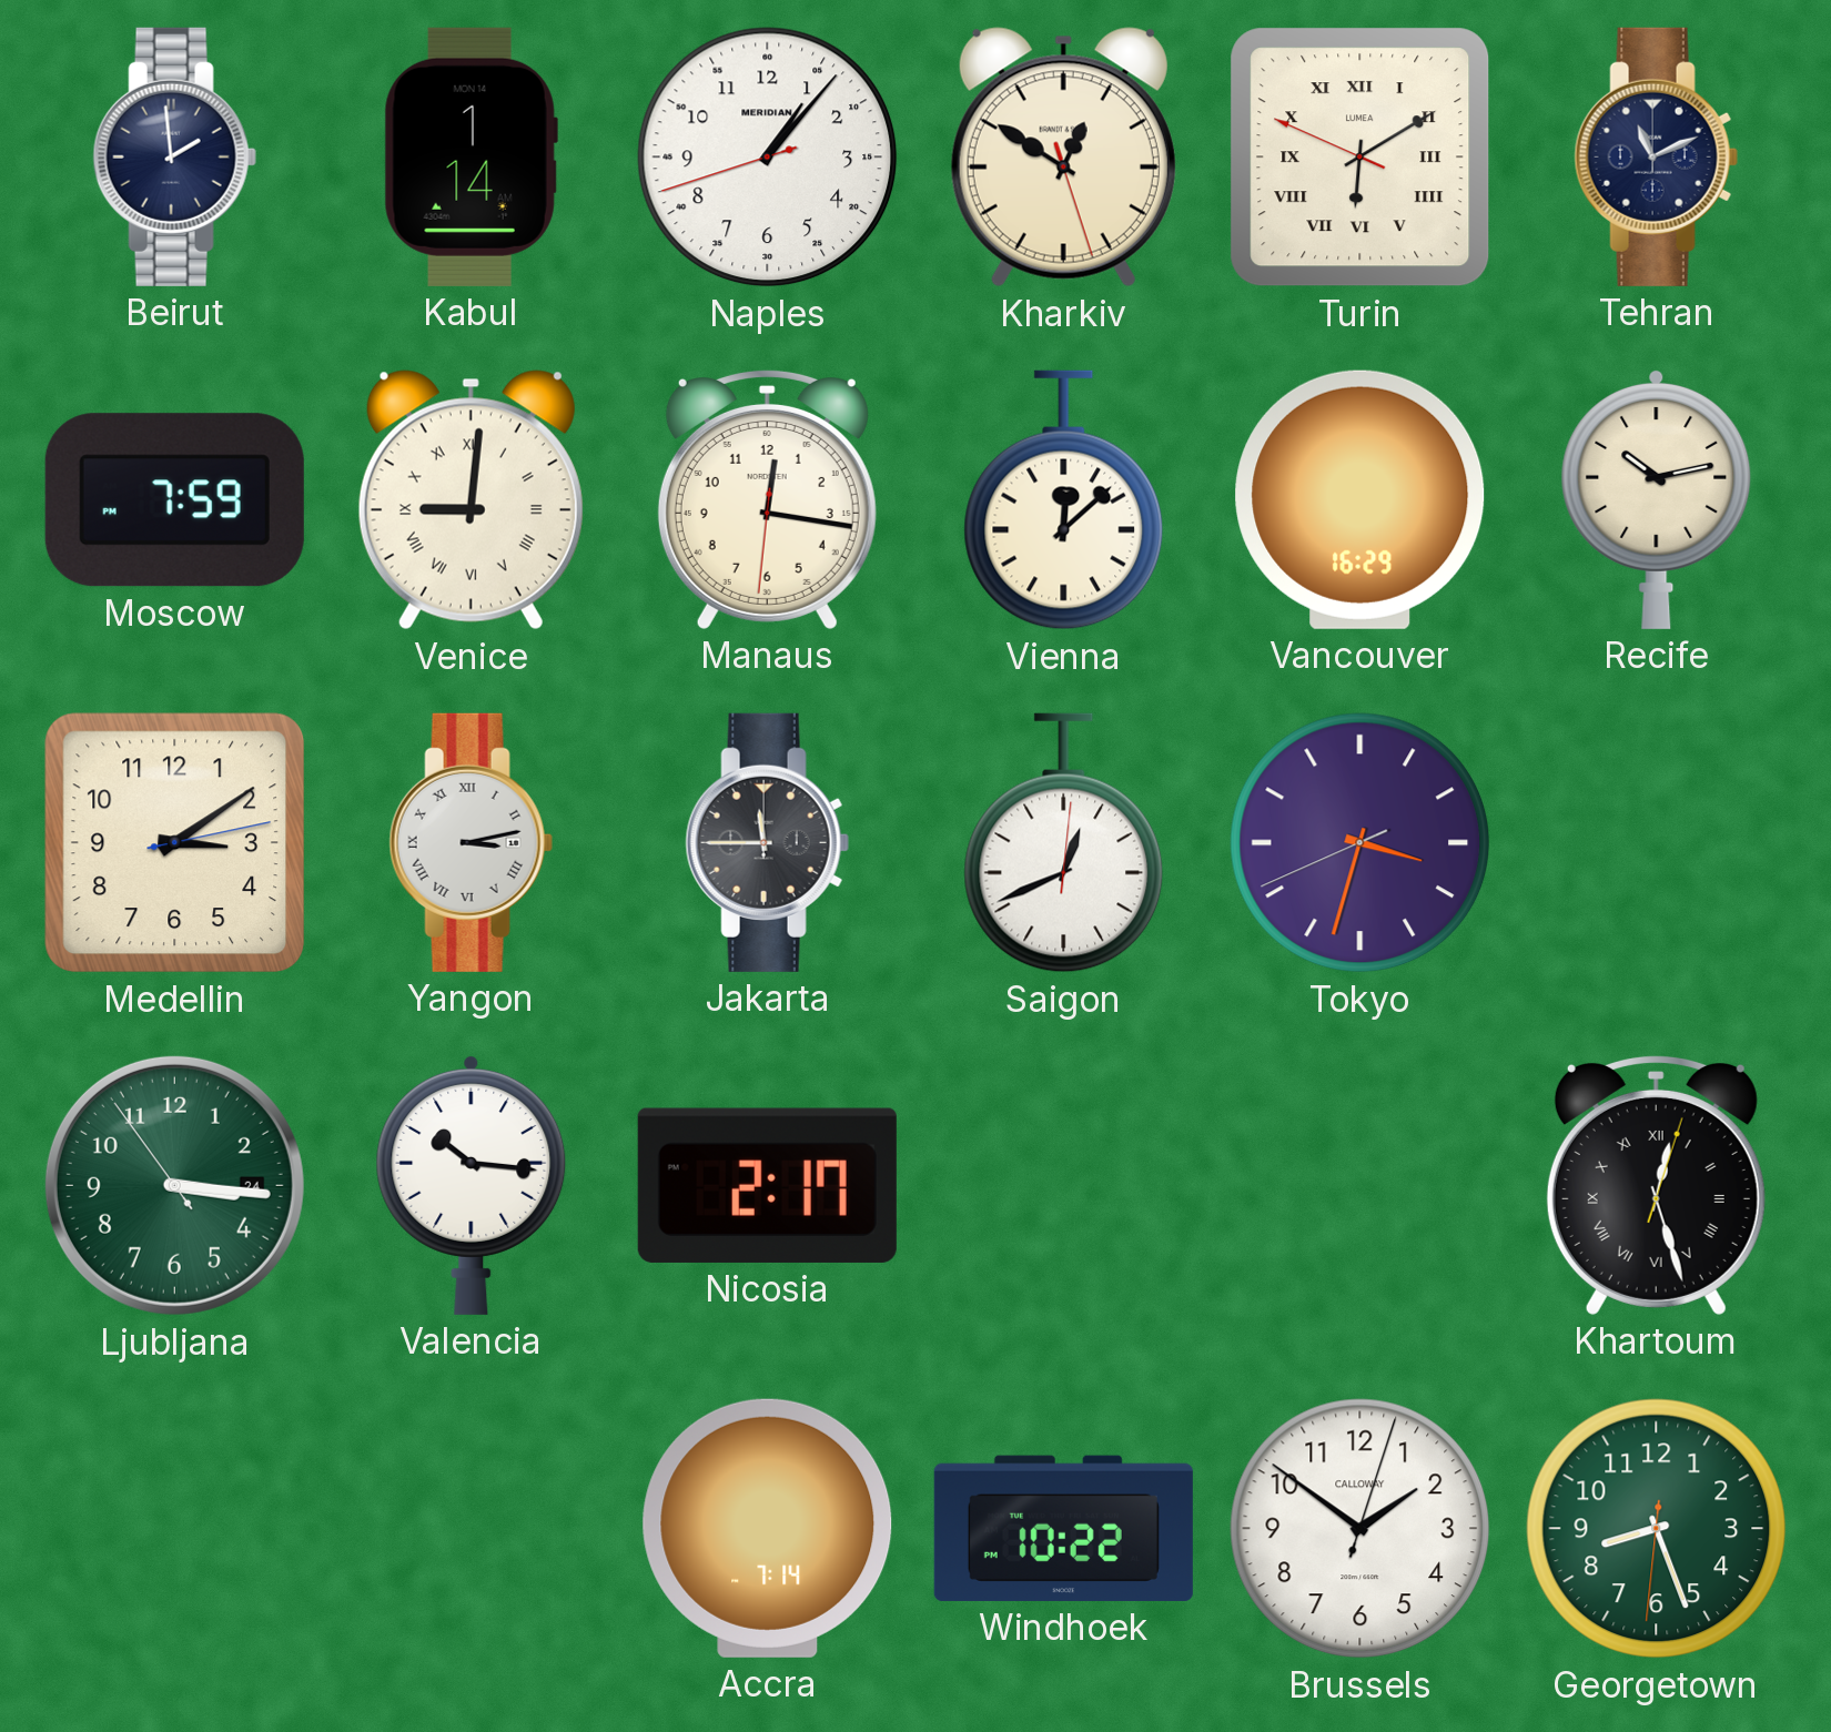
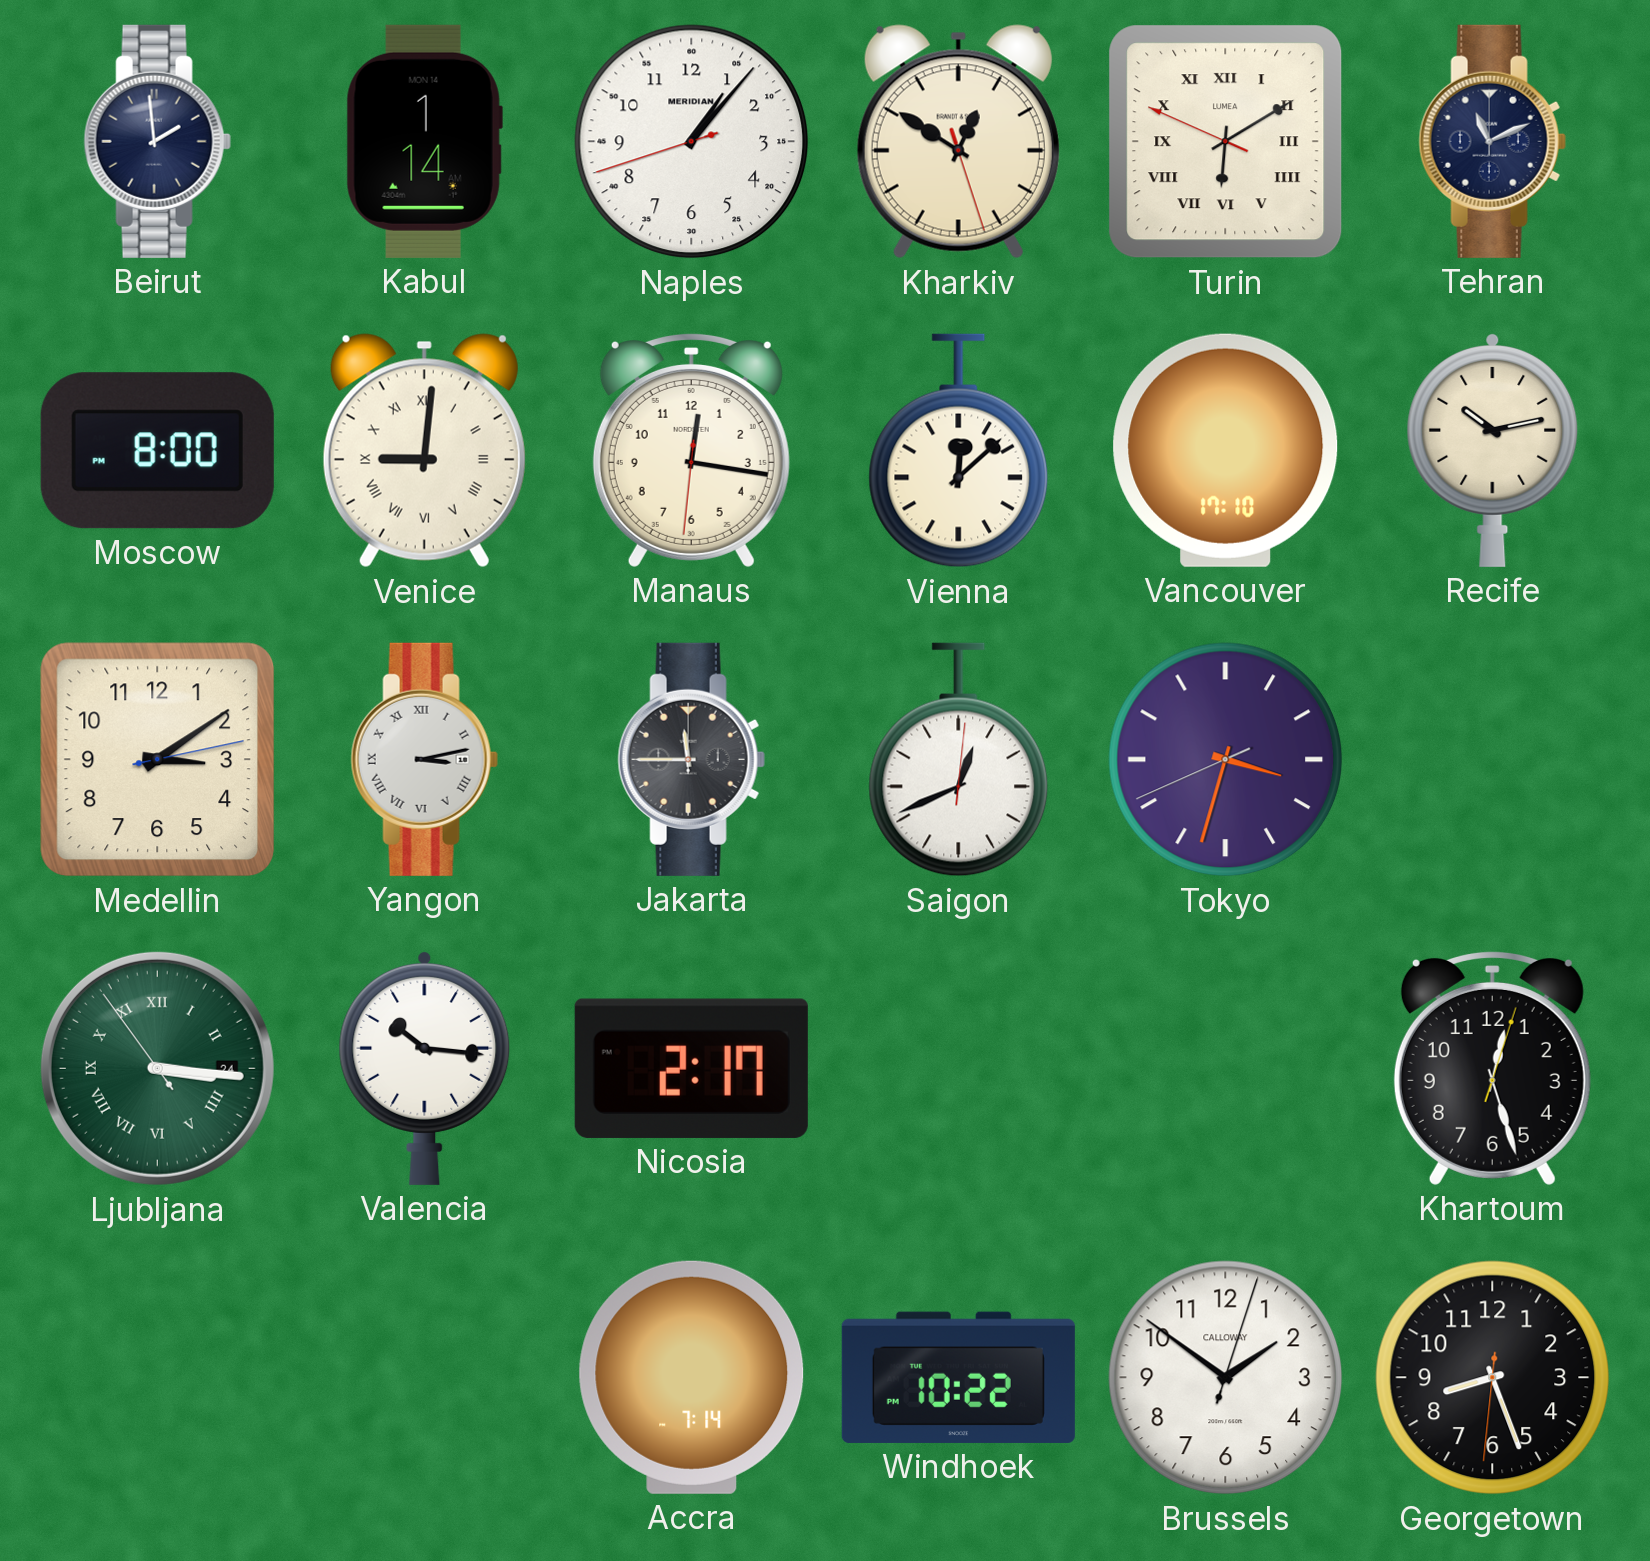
Moscow: 7:59 -> 8:00 (157, 451)
Vancouver: 16:29 -> 17:10 (1226, 450)
Ljubljana numerals: Arabic -> Roman (157, 1068)
Khartoum numerals: Roman -> Arabic (1492, 1068)
Georgetown dial: green -> black (1493, 1378)
